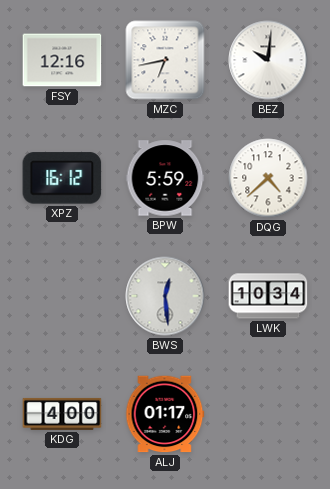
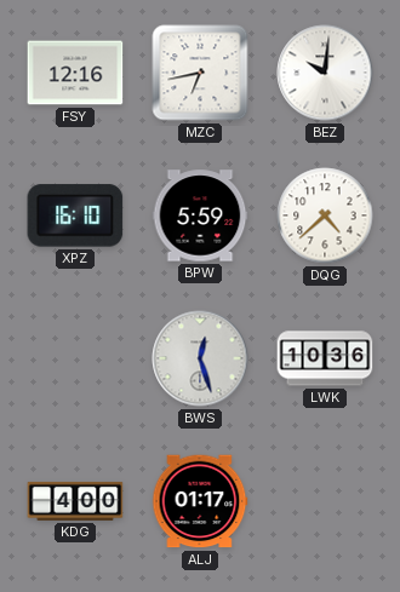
XPZ: 16:12 -> 16:10 (75, 215)
BWS: 12:29 -> 12:27 (200, 358)
LWK: 10:34 -> 10:36 (325, 358)
